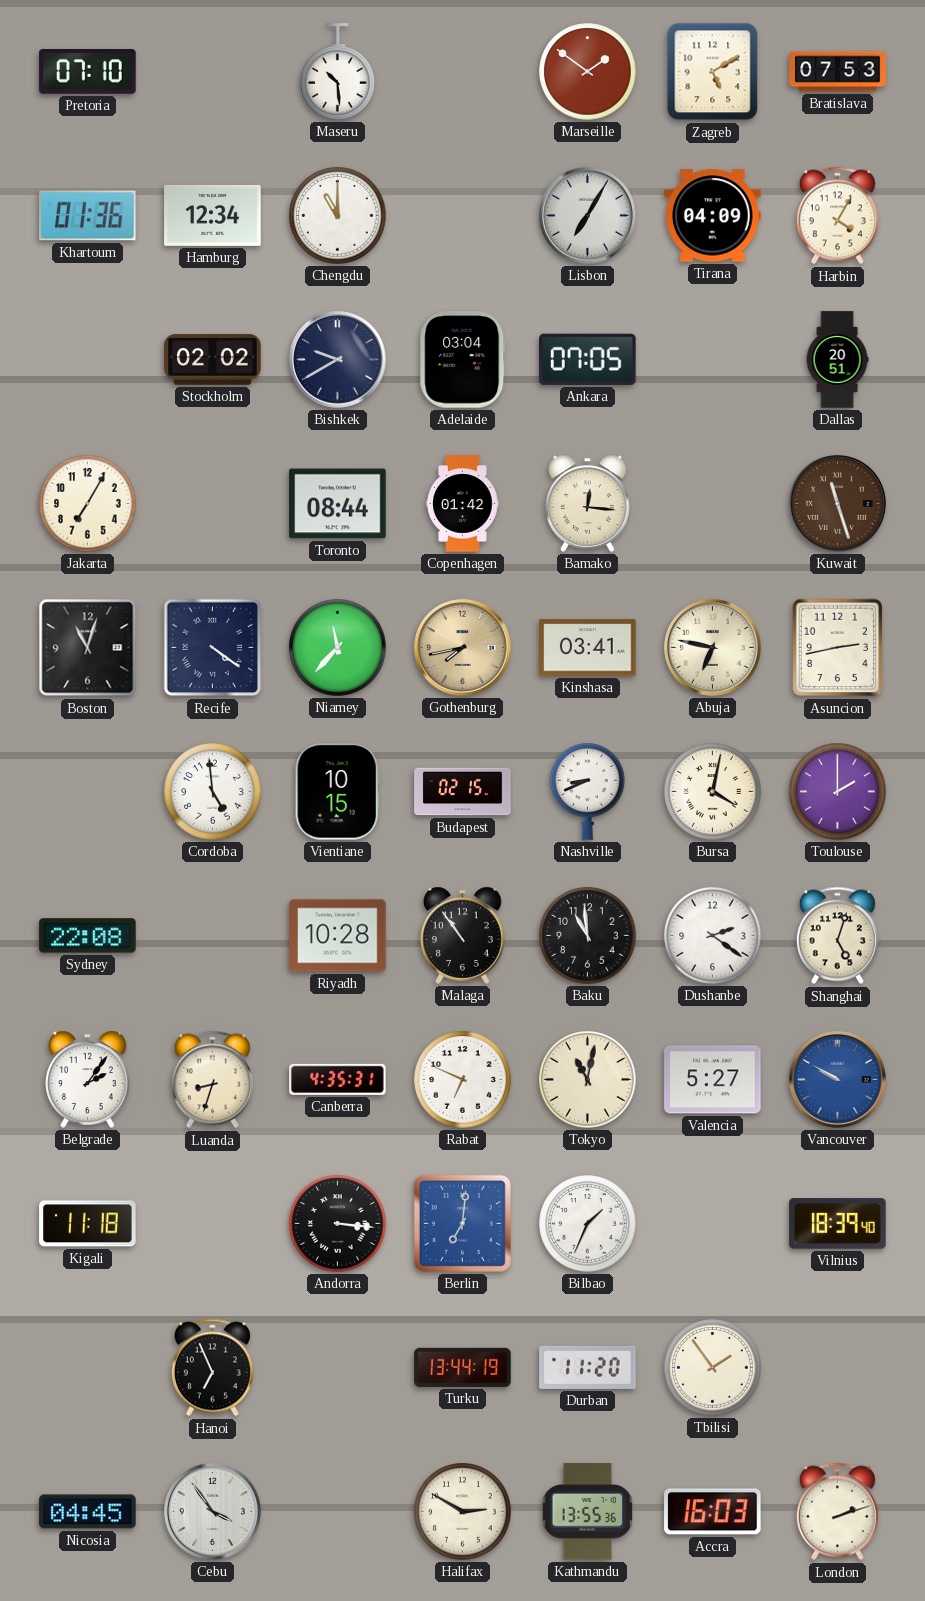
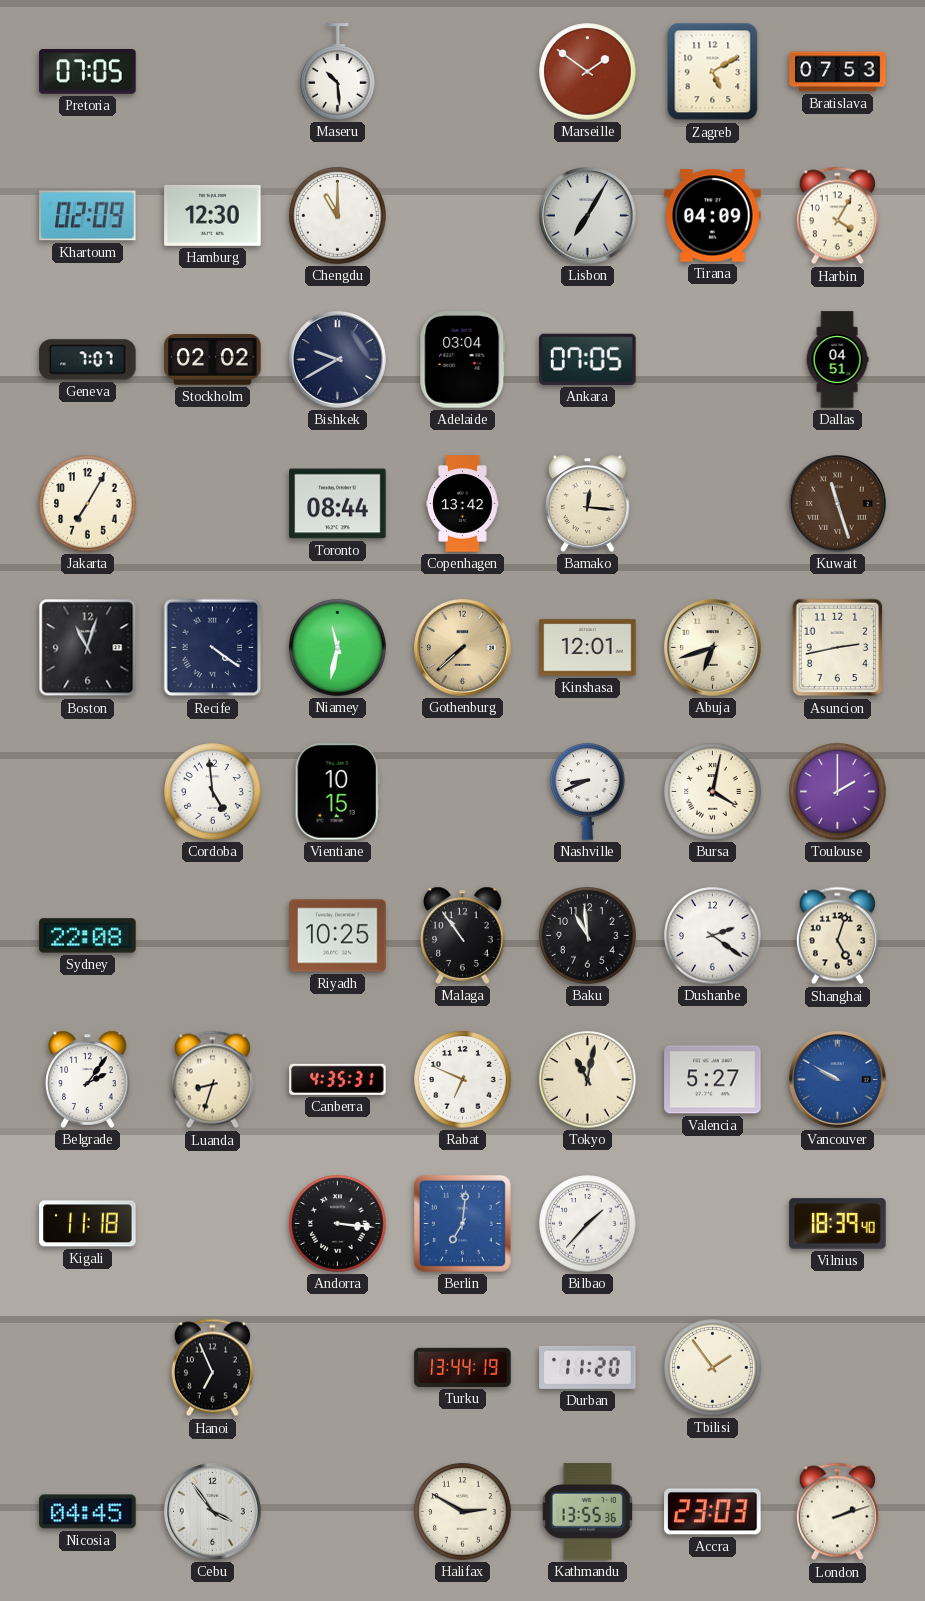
Pretoria: 07:10 -> 07:05 (88, 72)
Khartoum: 01:36 -> 02:09 (88, 216)
Hamburg: 12:34 -> 12:30 (213, 215)
Geneva: none -> 7:07 (88, 360)
Dallas: 20:51 -> 04:51 (837, 360)
Copenhagen: 01:42 -> 13:42 (463, 504)
Niamey: 11:37 -> 11:32 (338, 648)
Gothenburg: 7:43 -> 7:38 (463, 648)
Kinshasa: 03:41 -> 12:01 (588, 648)
Abuja: 6:47 -> 6:42 (713, 648)
Budapest: 02:15 -> none (463, 792)
Riyadh: 10:28 -> 10:25 (338, 936)
Bilbao: 1:34 -> 1:37 (588, 1224)
Accra: 16:03 -> 23:03 (713, 1512)
